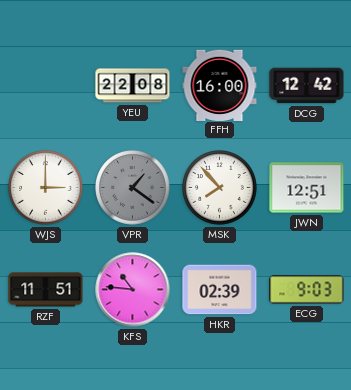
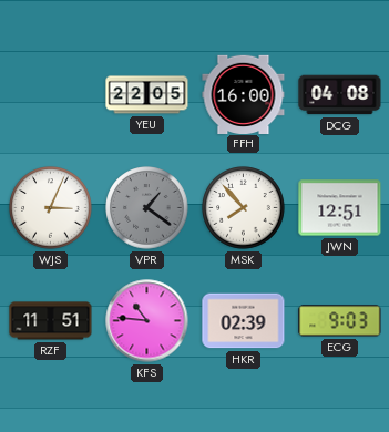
YEU: 22:08 -> 22:05 (147, 95)
DCG: 12:42 -> 04:08 (340, 95)
WJS: 3:00 -> 3:04 (51, 208)
